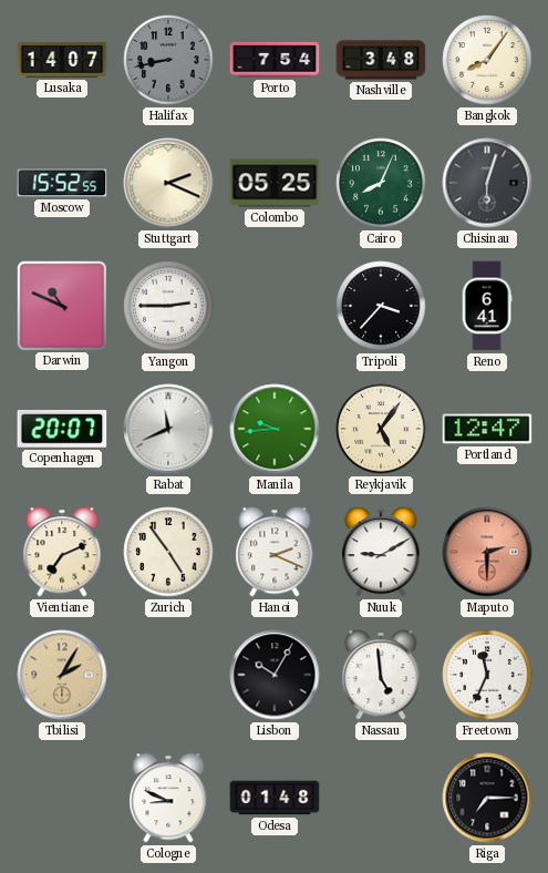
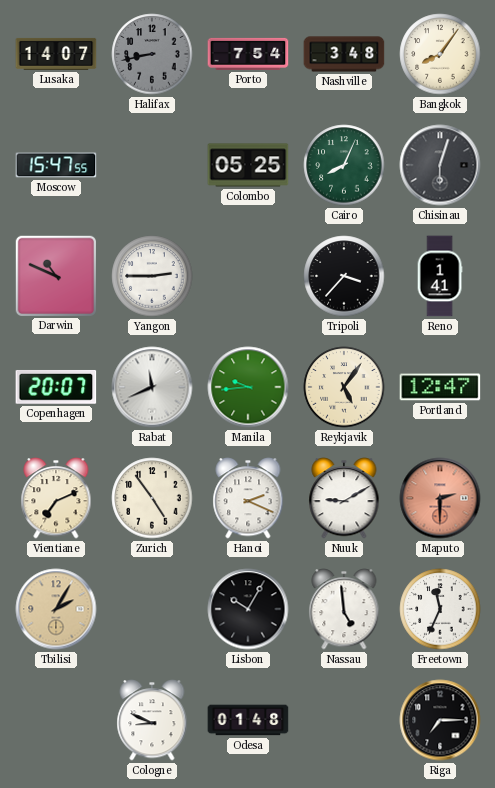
Moscow: 15:52 -> 15:47 (56, 165)
Stuttgart: 2:19 -> none (168, 183)
Reno: 6:41 -> 1:41 (440, 276)
